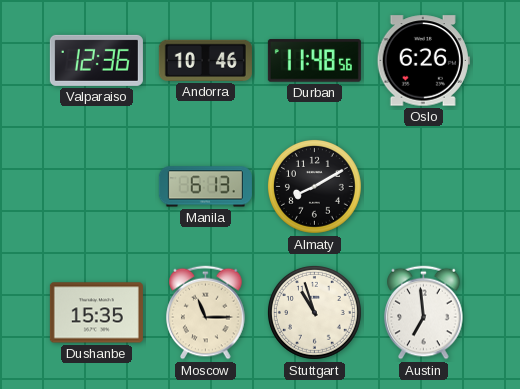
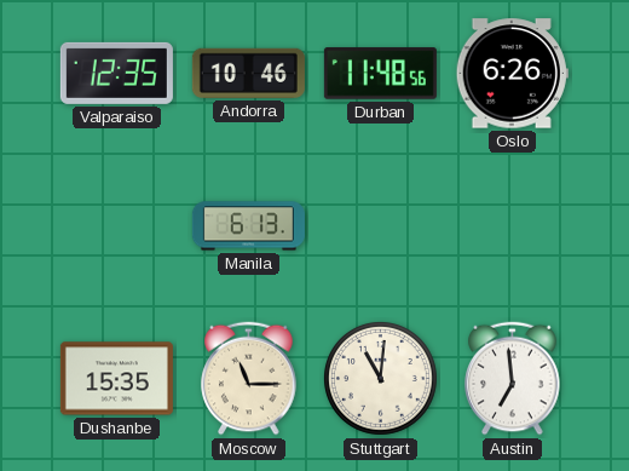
Valparaiso: 12:36 -> 12:35 (116, 73)
Almaty: 8:10 -> none (314, 186)
Stuttgart: 10:57 -> 11:01 (380, 378)
